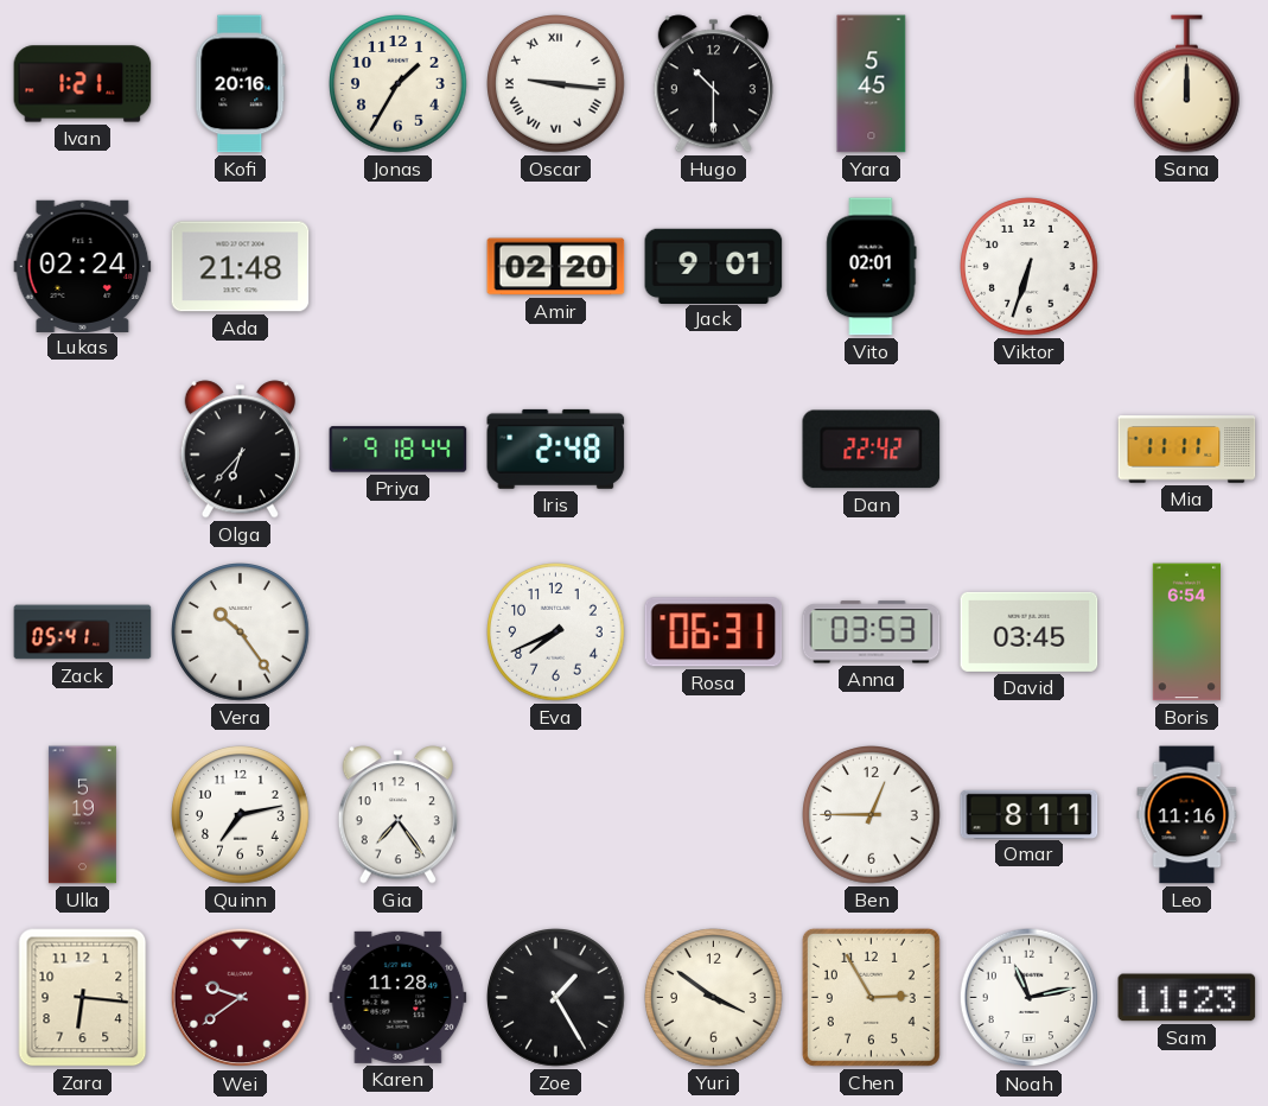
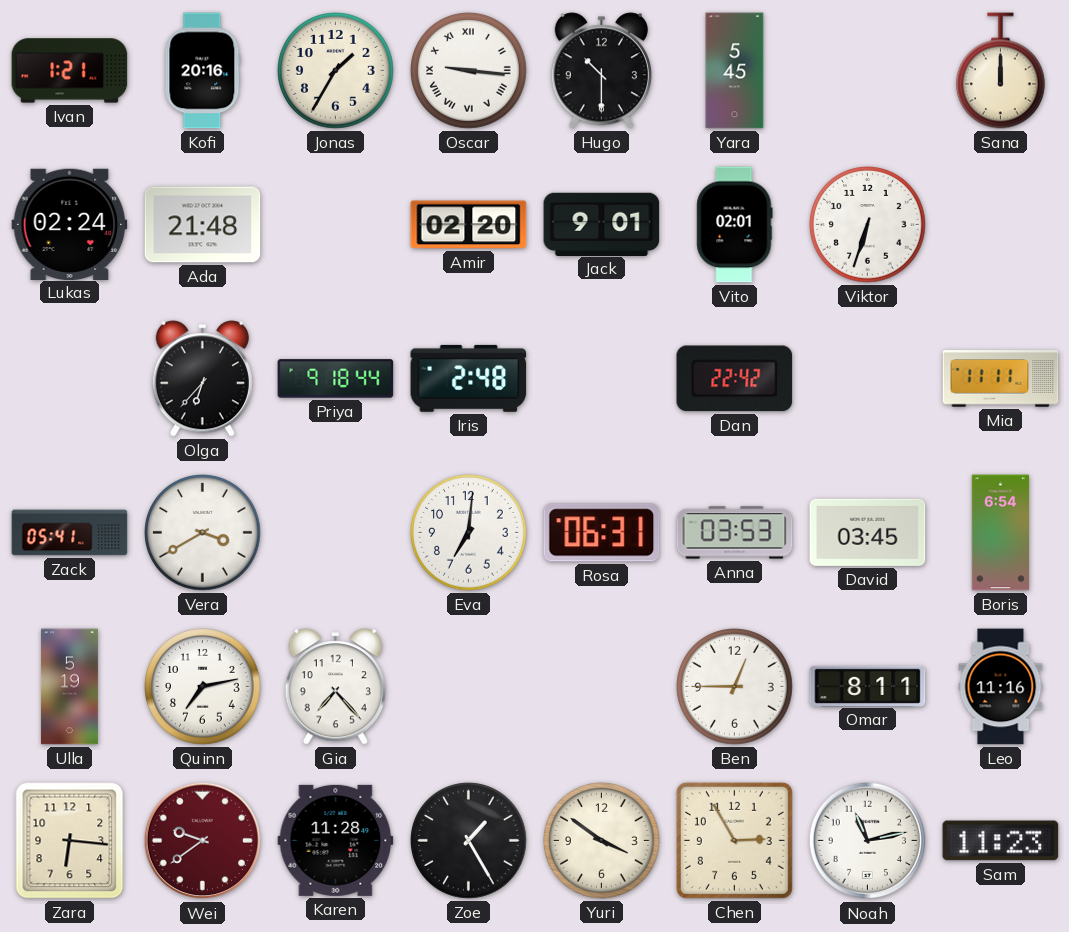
Vera: 10:24 -> 3:40 (203, 533)
Eva: 7:41 -> 7:01 (469, 533)
Gia: 7:24 -> 7:23 (335, 687)
